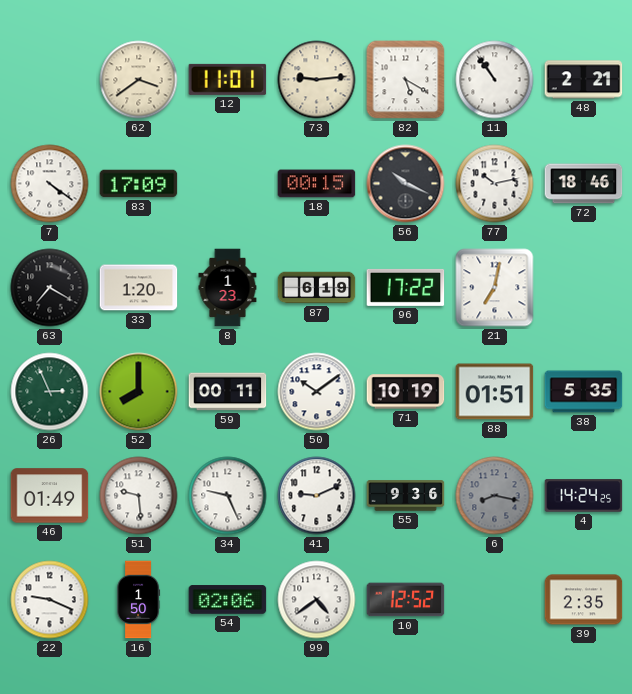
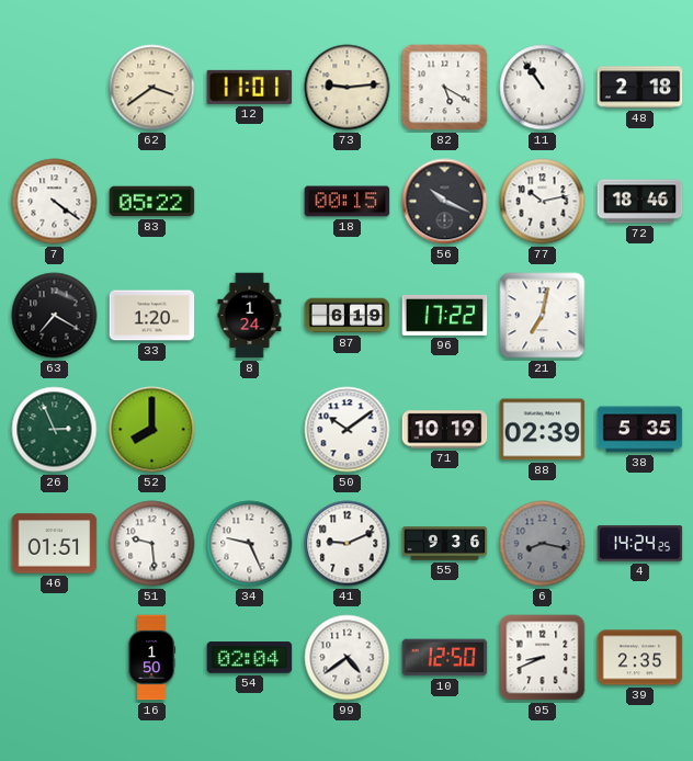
48: 2:21 -> 2:18 (640, 88)
83: 17:09 -> 05:22 (152, 202)
8: 1:23 -> 1:24 (250, 316)
59: 00:11 -> none (228, 392)
88: 01:51 -> 02:39 (543, 430)
46: 01:49 -> 01:51 (55, 544)
22: 9:19 -> none (50, 600)
54: 02:06 -> 02:04 (250, 658)
10: 12:52 -> 12:50 (445, 658)
95: none -> 8:41 (543, 658)
